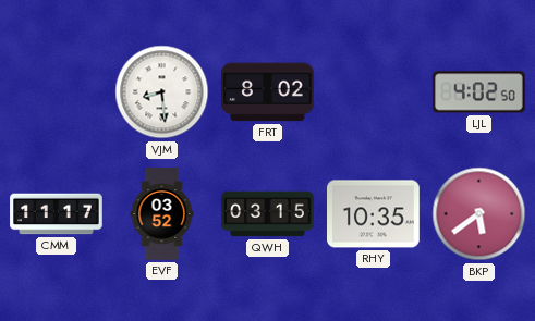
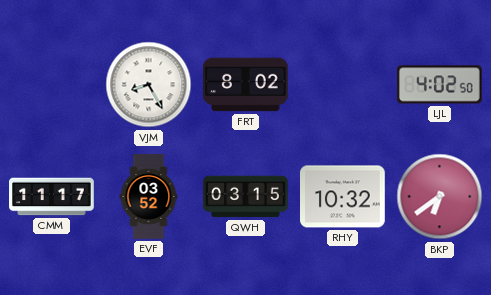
VJM: 8:29 -> 8:25 (149, 85)
RHY: 10:35 -> 10:32 (343, 197)
BKP: 5:39 -> 6:39 (440, 197)
